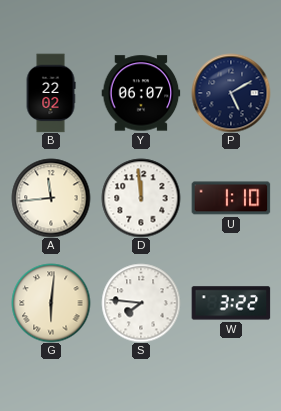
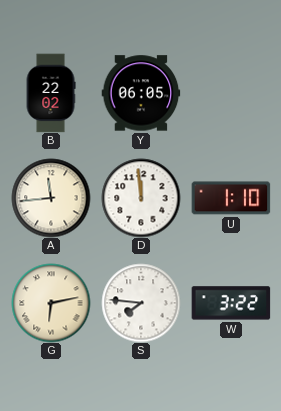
Y: 06:07 -> 06:05 (141, 93)
P: 5:10 -> none (231, 93)
G: 6:01 -> 6:13 (51, 303)
